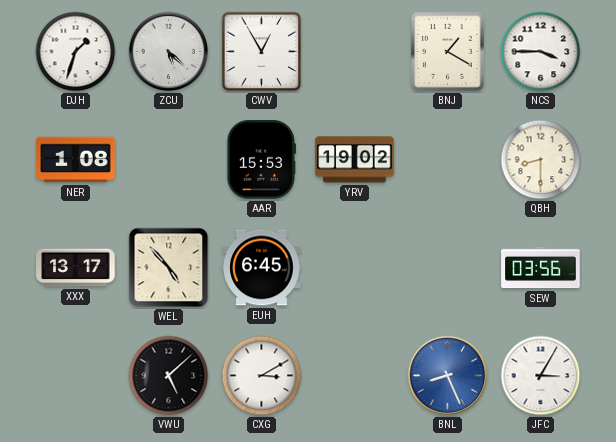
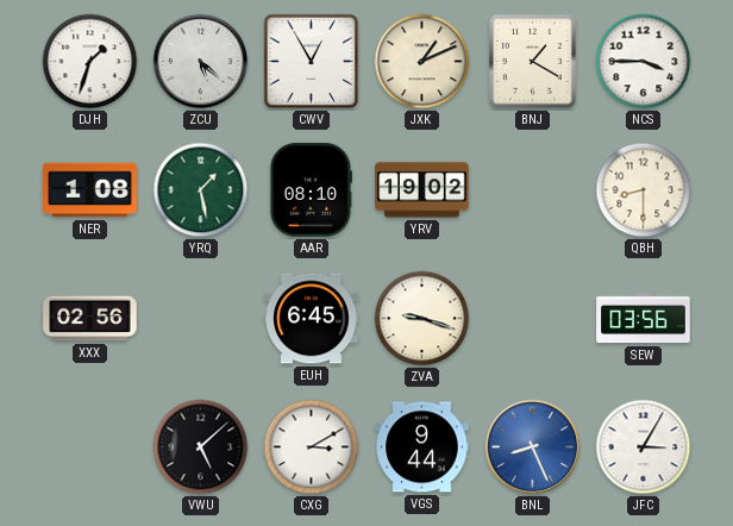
JXK: none -> 1:11 (422, 62)
YRQ: none -> 1:28 (201, 190)
AAR: 15:53 -> 08:10 (311, 190)
XXX: 13:17 -> 02:56 (90, 319)
WEL: 4:53 -> none (169, 268)
ZVA: none -> 9:18 (422, 319)
VGS: none -> 9:44 (422, 447)
